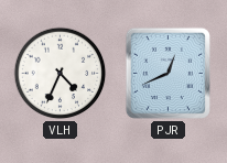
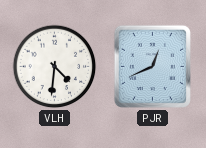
VLH: 4:34 -> 4:31 (55, 67)
